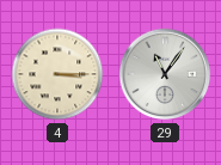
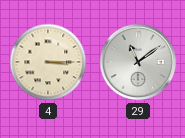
29: 11:06 -> 11:09 (138, 62)
